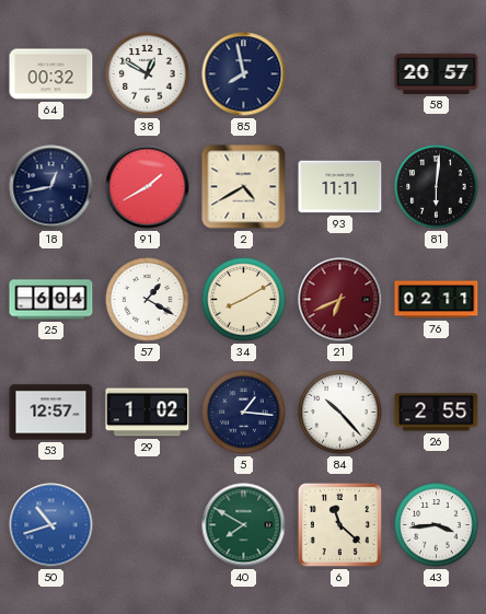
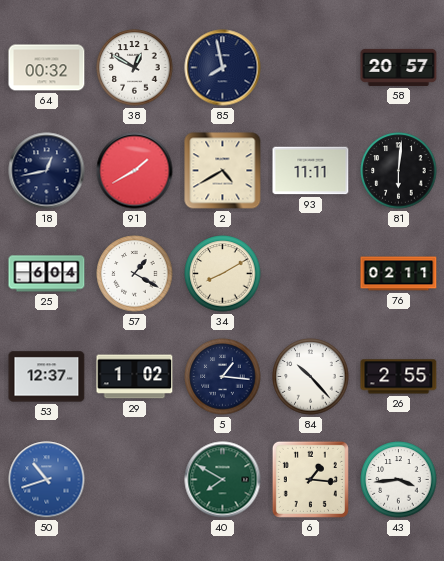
21: 6:41 -> none (340, 300)
53: 12:57 -> 12:37 (47, 377)
6: 11:22 -> 1:16 (310, 479)
